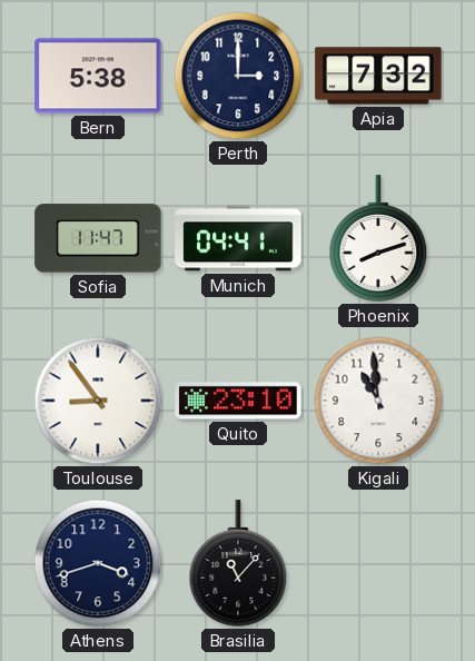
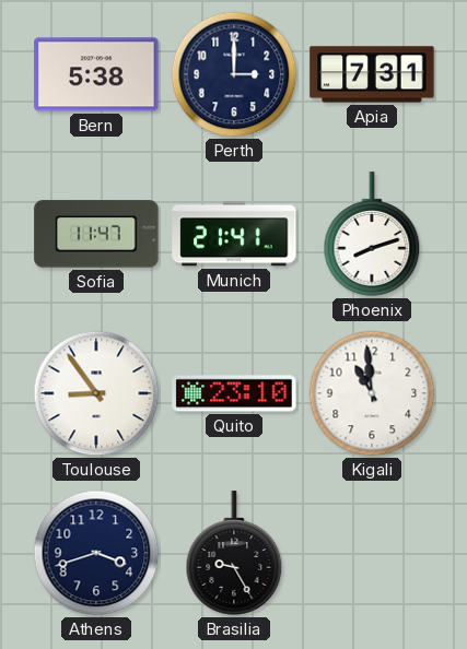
Apia: 7:32 -> 7:31 (372, 74)
Munich: 04:41 -> 21:41 (234, 234)
Brasilia: 11:07 -> 9:25 (234, 553)
